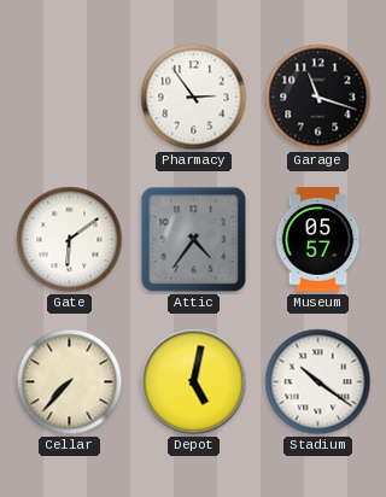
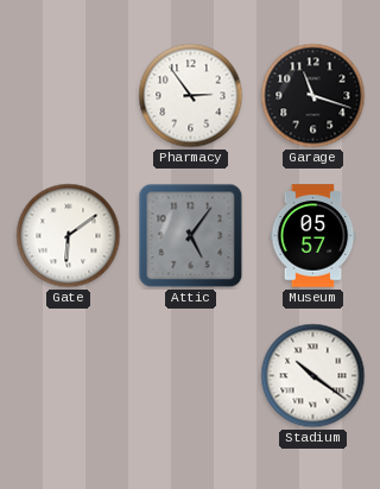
Attic: 4:36 -> 5:06 (191, 236)
Cellar: 7:37 -> none (70, 382)
Depot: 5:02 -> none (194, 382)
